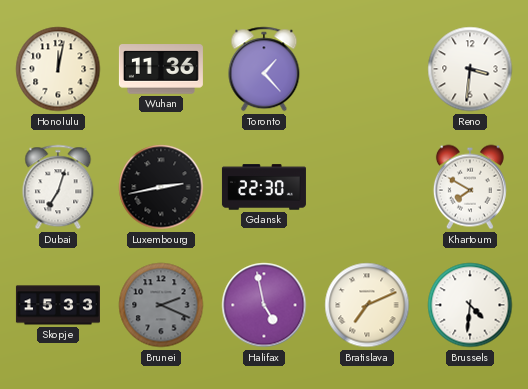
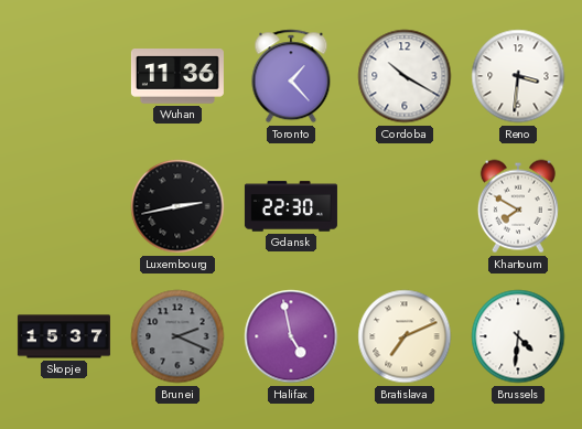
Honolulu: 12:02 -> none (58, 69)
Cordoba: none -> 10:20 (405, 76)
Dubai: 7:03 -> none (58, 187)
Skopje: 15:33 -> 15:37 (64, 336)
